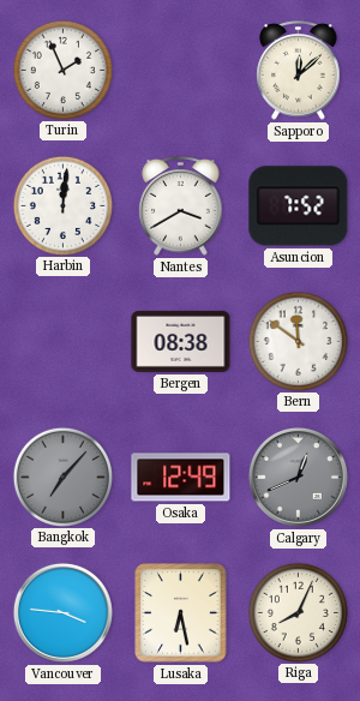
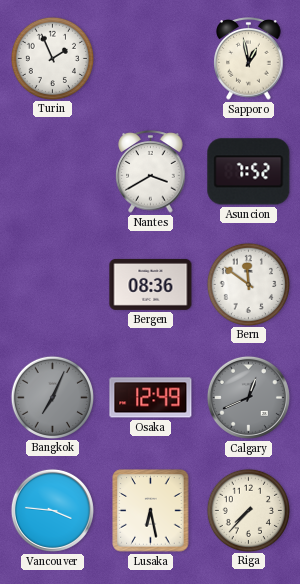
Sapporo: 12:08 -> 12:58 (249, 59)
Harbin: 12:01 -> none (62, 205)
Bergen: 08:38 -> 08:36 (151, 284)
Bangkok: 7:07 -> 7:04 (52, 397)
Riga: 8:04 -> 7:37 (248, 510)
